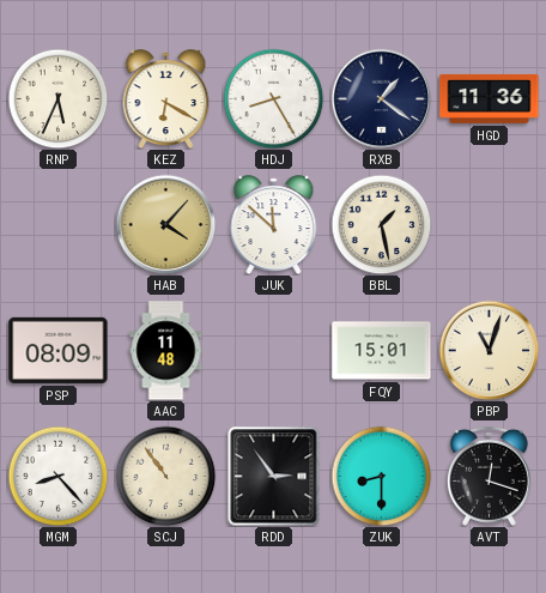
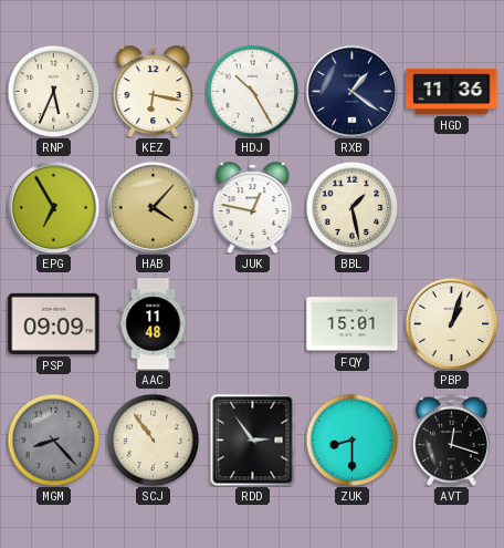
KEZ: 6:20 -> 6:17 (154, 92)
HDJ: 8:25 -> 10:25 (252, 91)
EPG: none -> 6:55 (53, 207)
JUK: 11:52 -> 12:47 (253, 208)
PSP: 08:09 -> 09:09 (54, 323)
PBP: 11:03 -> 1:03 (451, 323)
MGM dial: white -> grey (53, 440)
